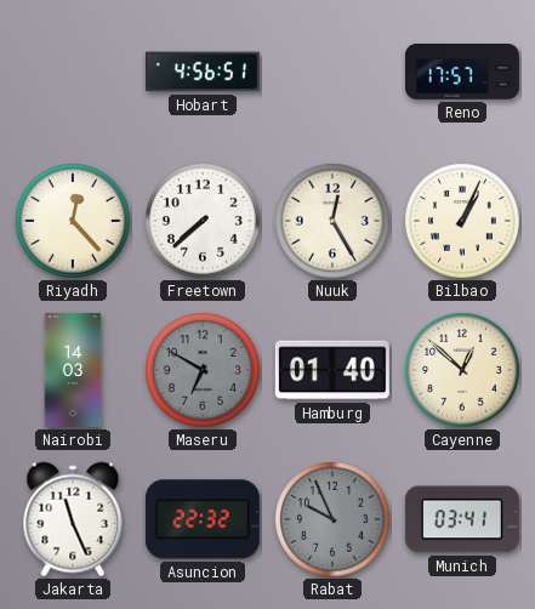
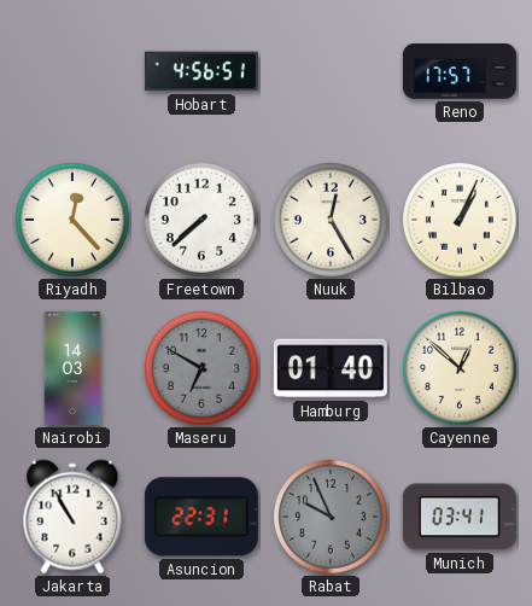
Jakarta: 11:26 -> 10:55 (72, 517)
Asuncion: 22:32 -> 22:31 (201, 517)
